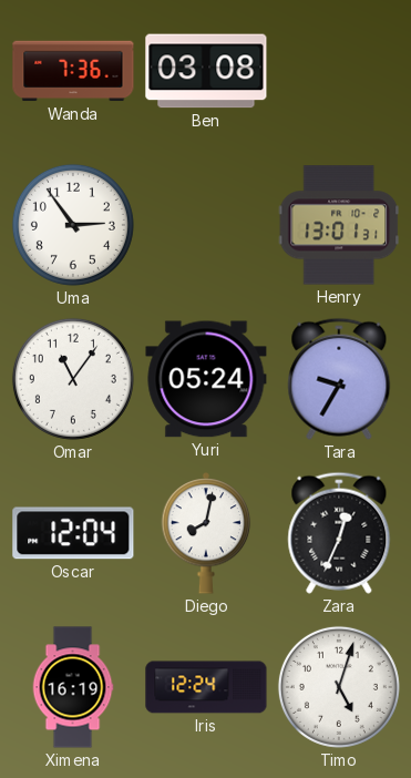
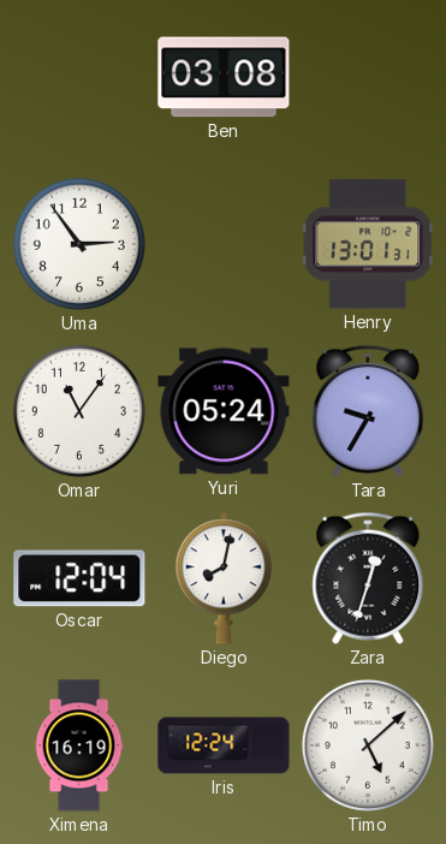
Wanda: 7:36 -> none (73, 71)
Zara: 12:34 -> 12:33 (368, 578)
Timo: 5:03 -> 5:08 (368, 745)
